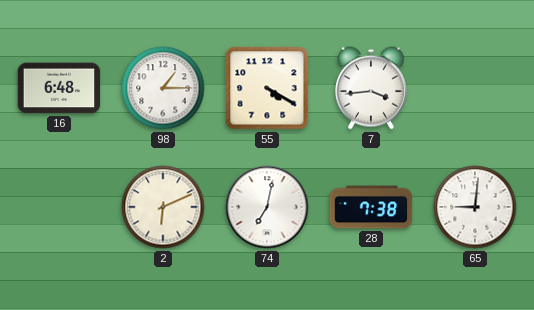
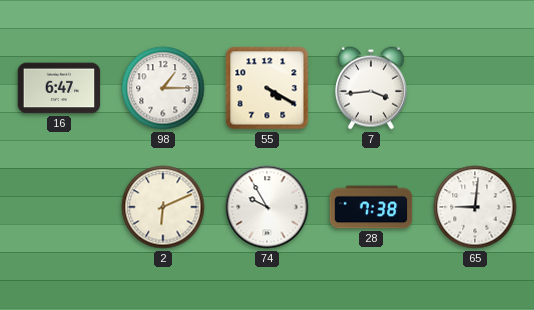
16: 6:48 -> 6:47 (59, 88)
74: 7:02 -> 9:55 (267, 207)
